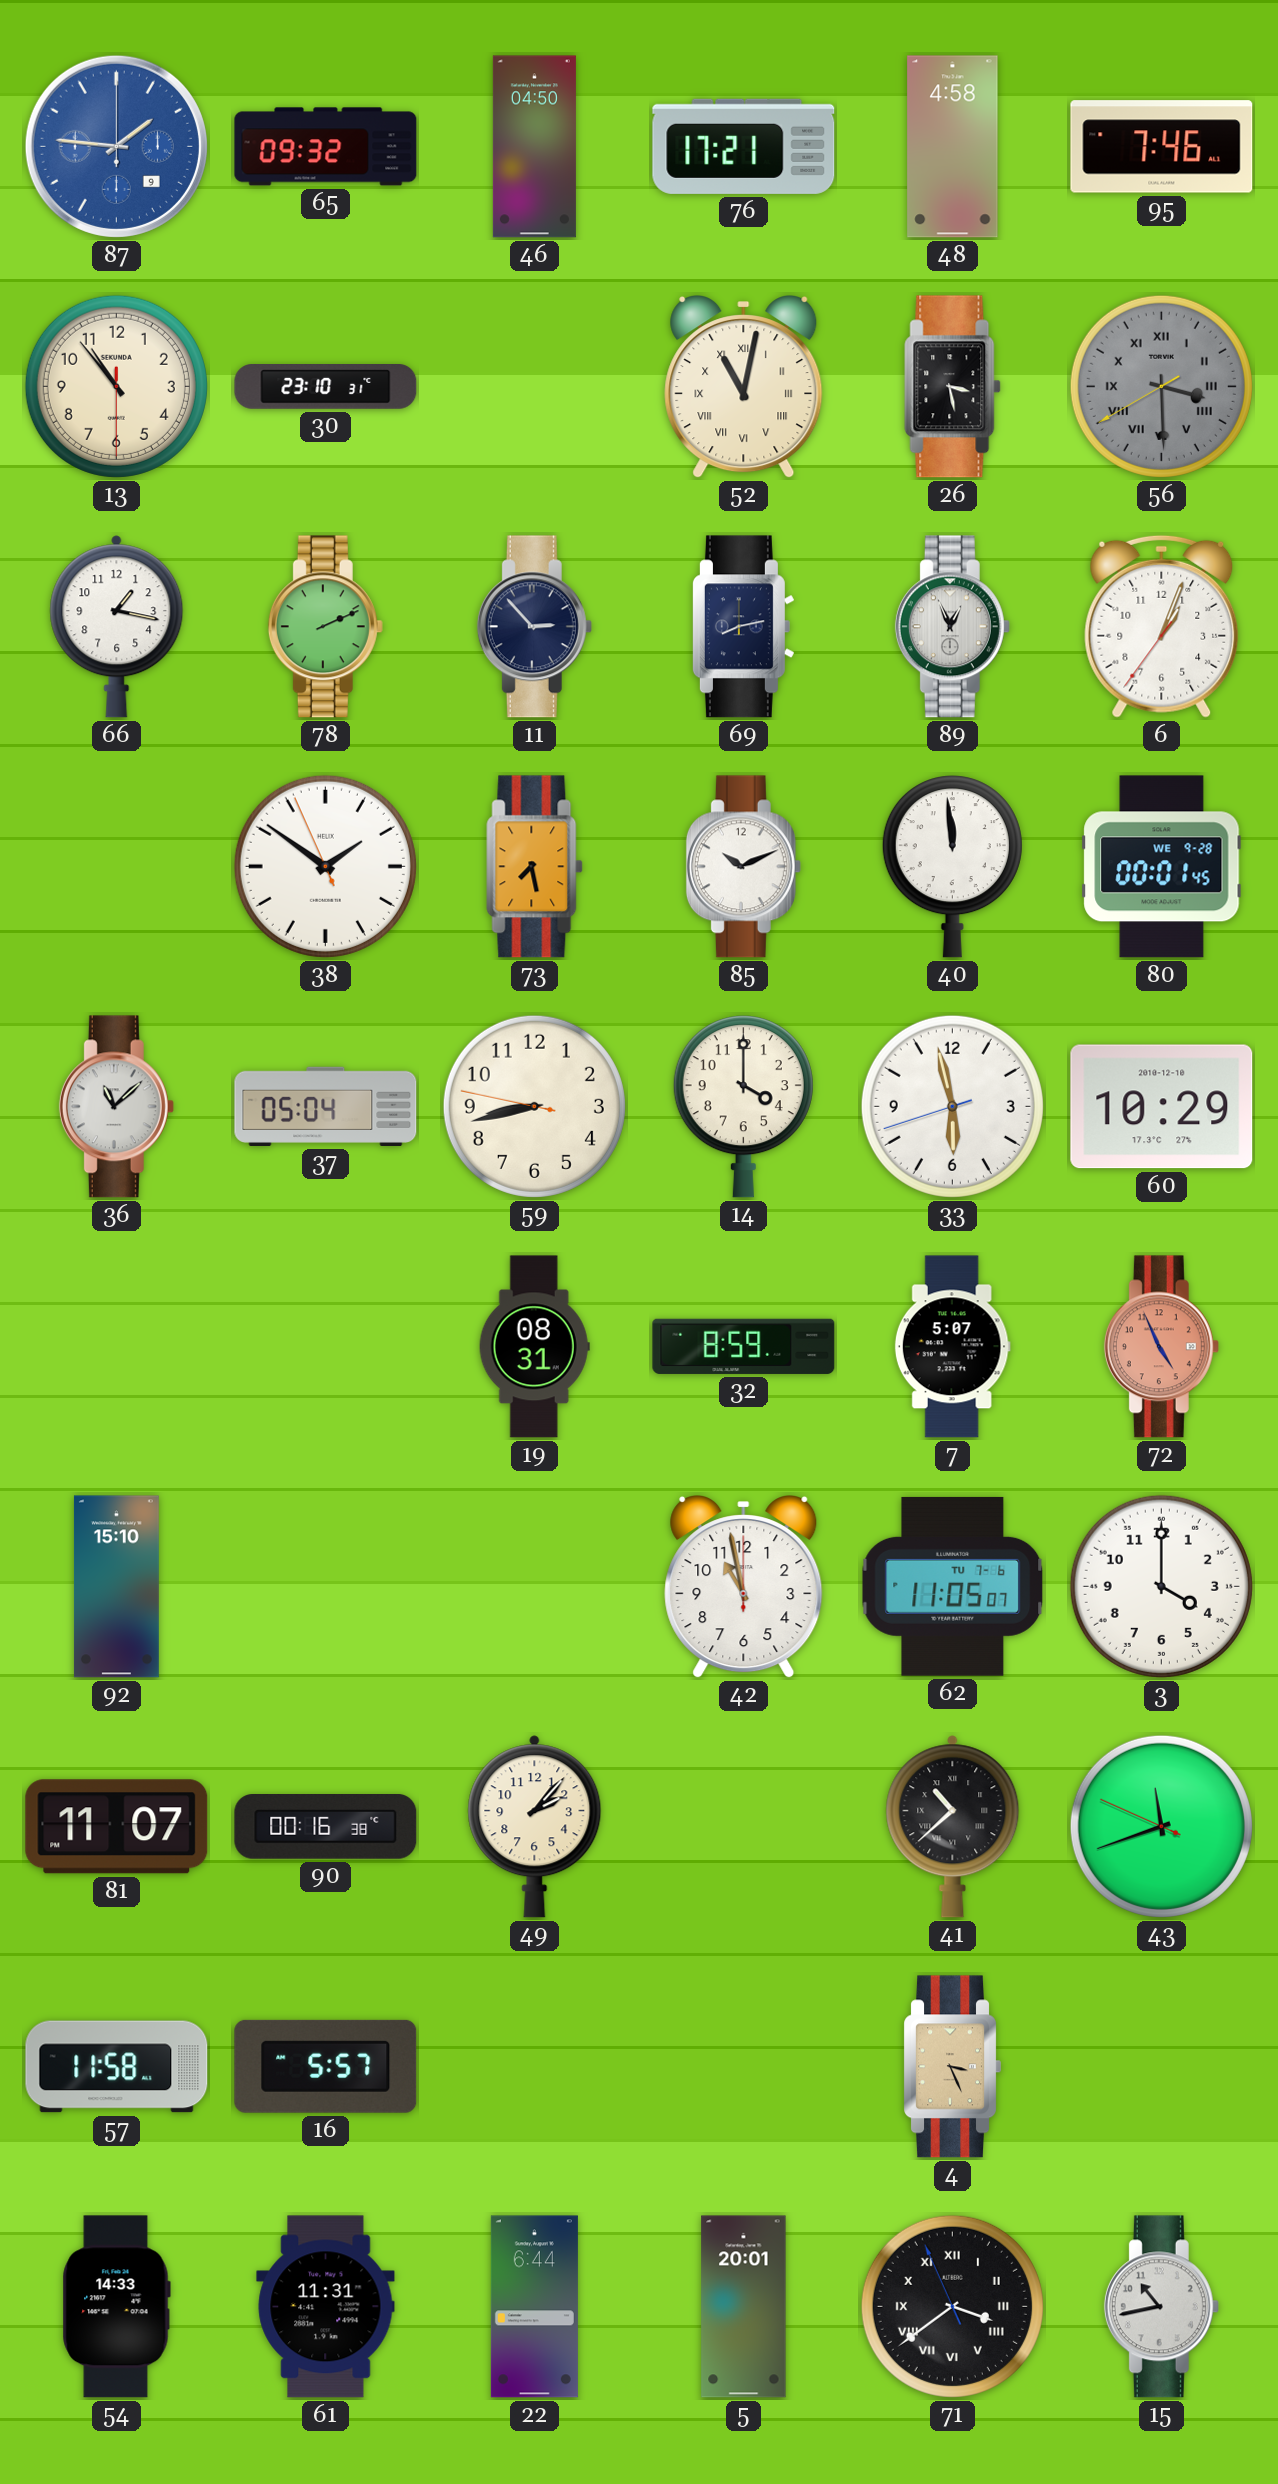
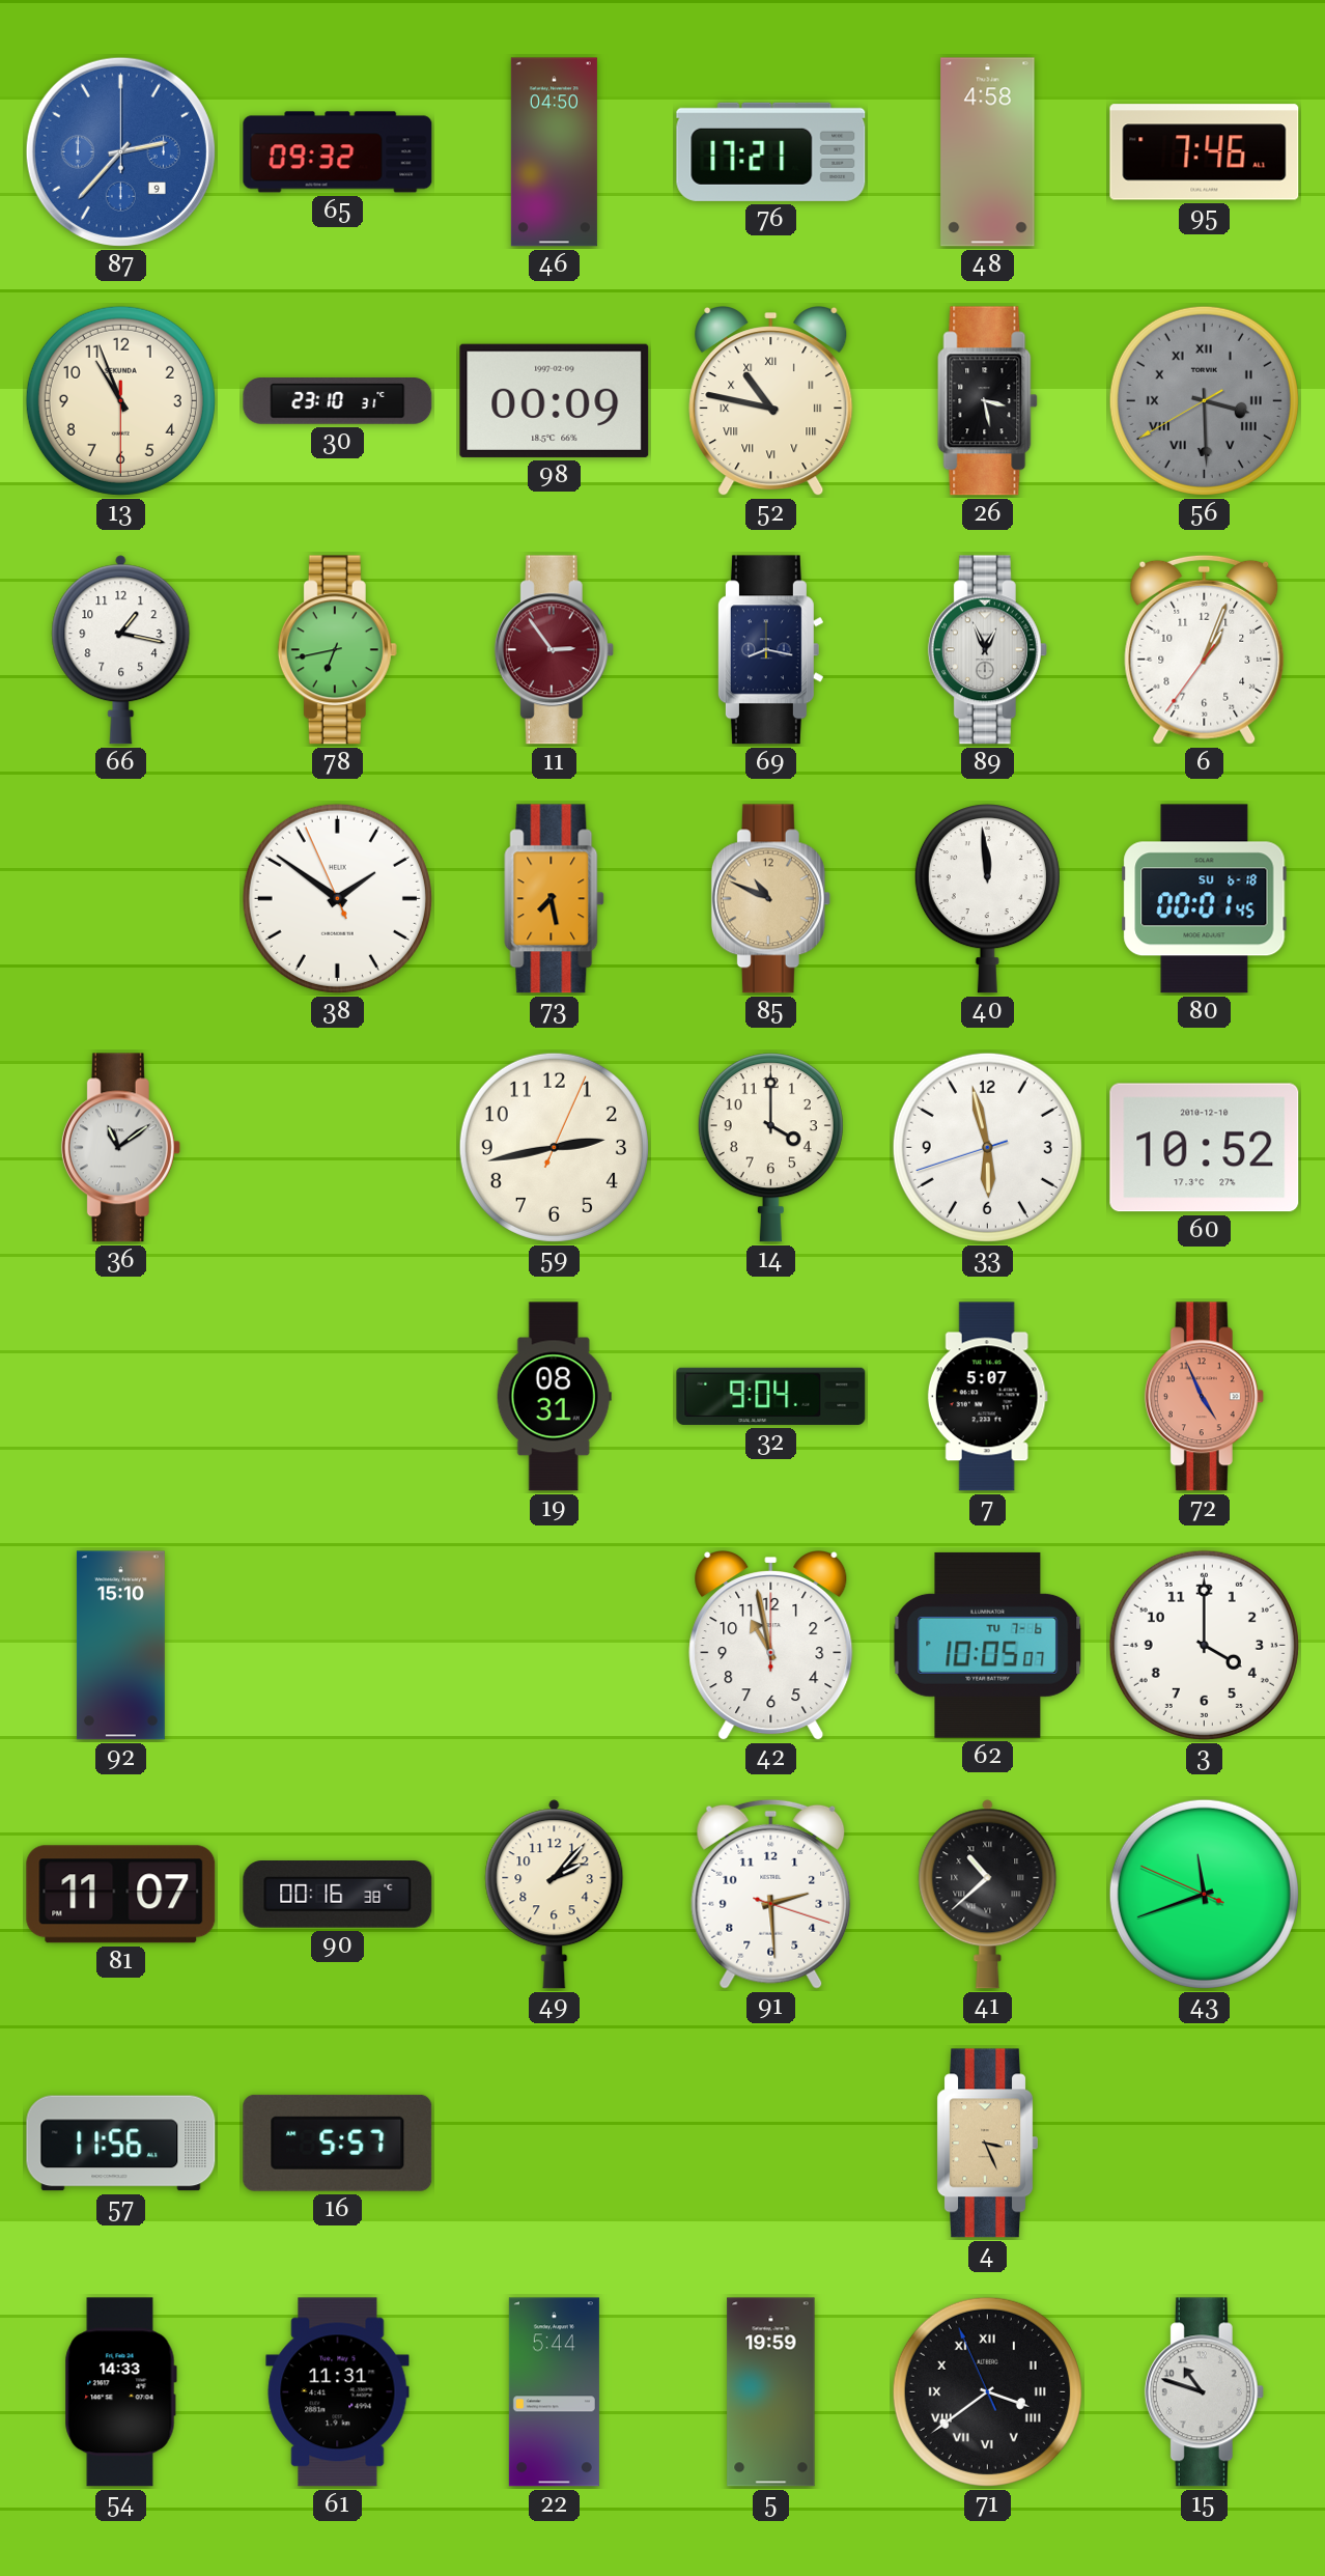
87: 1:46 -> 2:37 (120, 151)
13: 10:53 -> 10:56 (120, 400)
98: none -> 00:09 (555, 400)
52: 11:02 -> 10:47 (771, 402)
78: 2:11 -> 6:43 (337, 650)
11: 2:53 -> 2:54 (554, 650)
11 dial: navy -> burgundy (554, 650)
69: 8:13 -> 8:17 (770, 650)
85: 10:11 -> 10:49 (770, 899)
85 dial: white -> champagne (770, 899)
80 date: WE 9-28 -> SU 6-18 (1205, 899)
36: 11:08 -> 11:09 (120, 1148)
37: 05:04 -> none (326, 1106)
59: 8:42 -> 2:43 (554, 1147)
60: 10:29 -> 10:52 (1205, 1148)
32: 8:59 -> 9:04 (771, 1396)
62: 11:05 -> 10:05 (988, 1645)
91: none -> 2:29 (771, 1894)
57: 11:58 -> 11:56 (121, 2144)
22: 6:44 -> 5:44 (554, 2392)
5: 20:01 -> 19:59 (771, 2392)
15: 10:43 -> 10:48 (1204, 2392)
